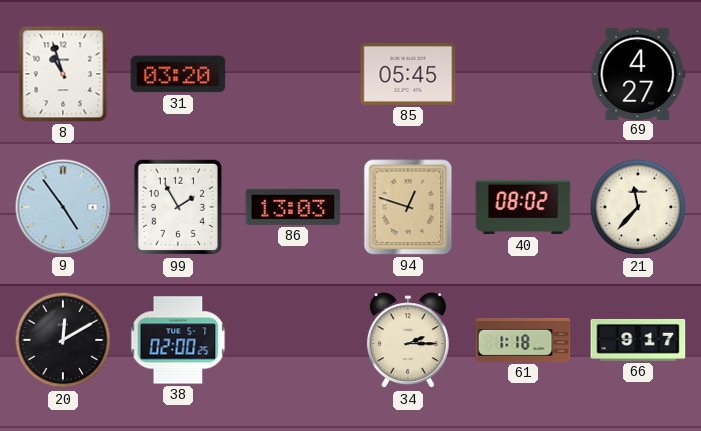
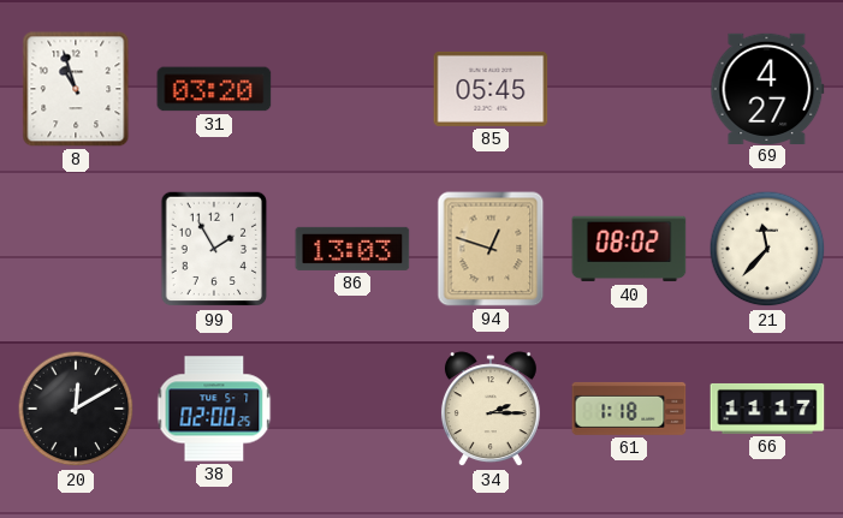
9: 4:54 -> none (63, 207)
66: 9:17 -> 11:17 (767, 409)
